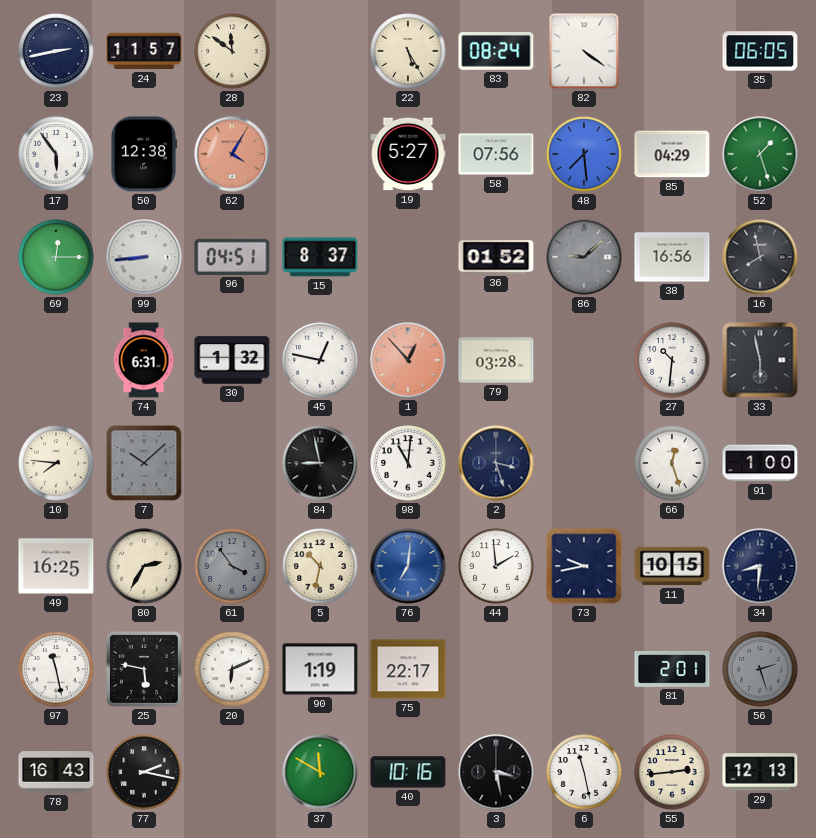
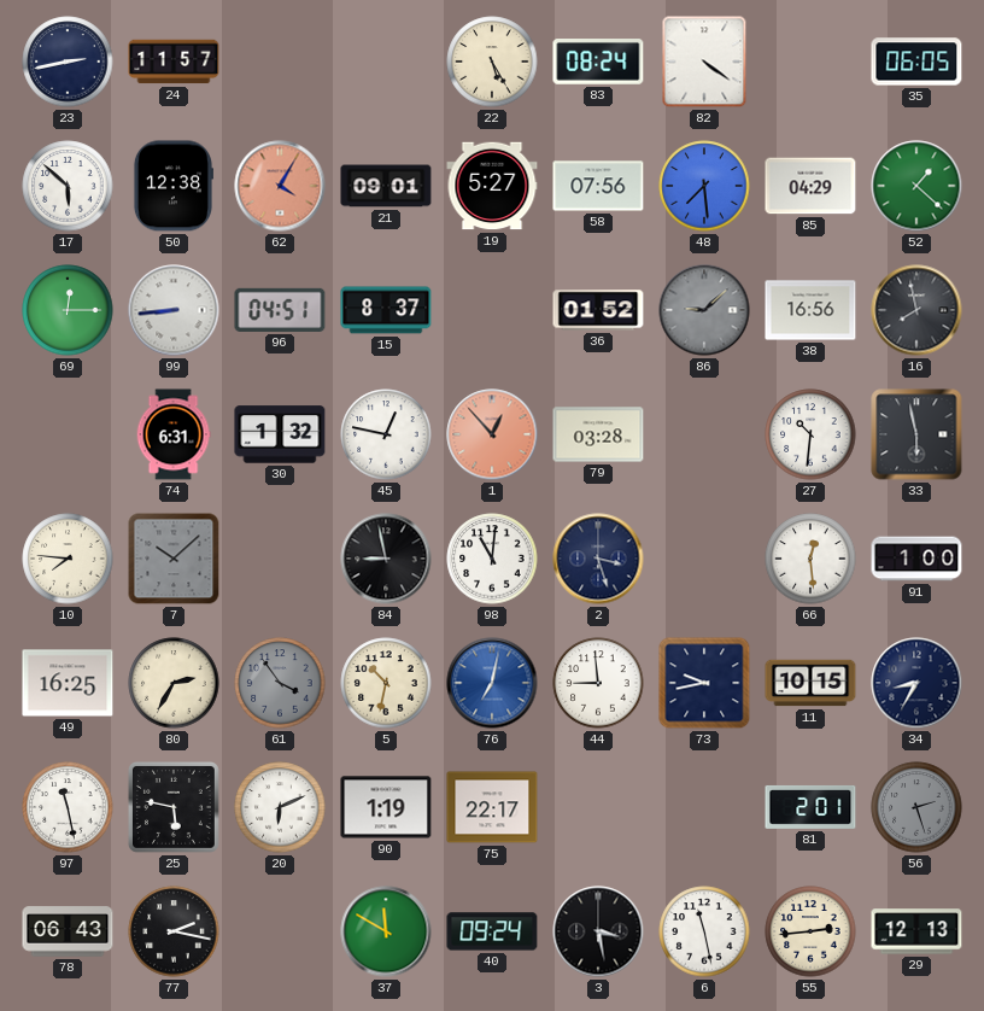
28: 11:51 -> none (232, 51)
17: 5:54 -> 5:52 (68, 186)
21: none -> 09:01 (386, 186)
52: 1:27 -> 1:22 (916, 186)
66: 12:27 -> 12:29 (810, 559)
76: 7:01 -> 7:02 (492, 683)
44: 1:59 -> 8:59 (598, 683)
34: 8:31 -> 8:35 (916, 683)
78: 16:43 -> 06:43 (68, 931)
40: 10:16 -> 09:24 (492, 931)
